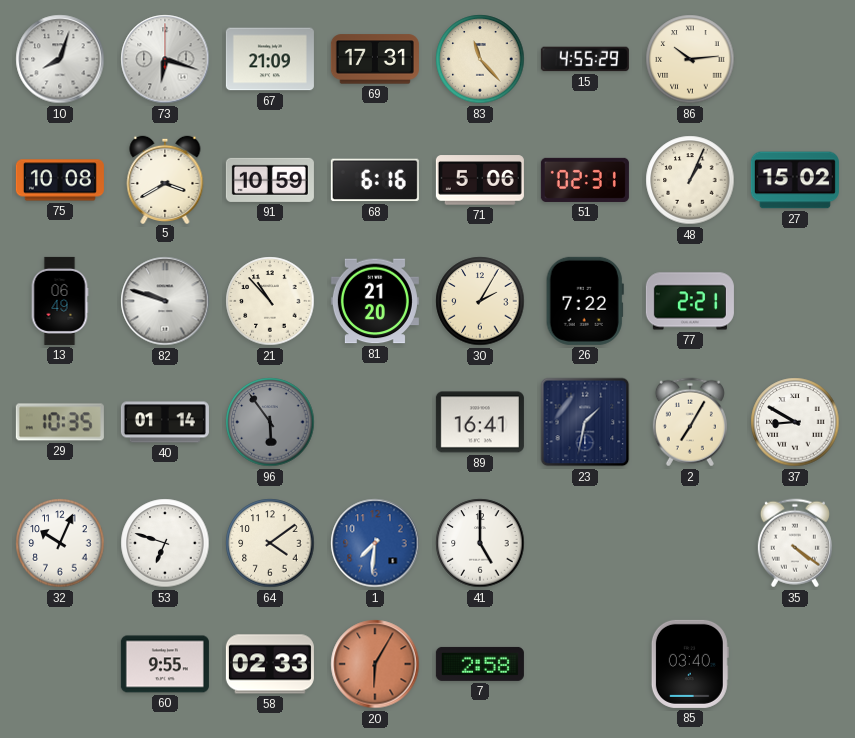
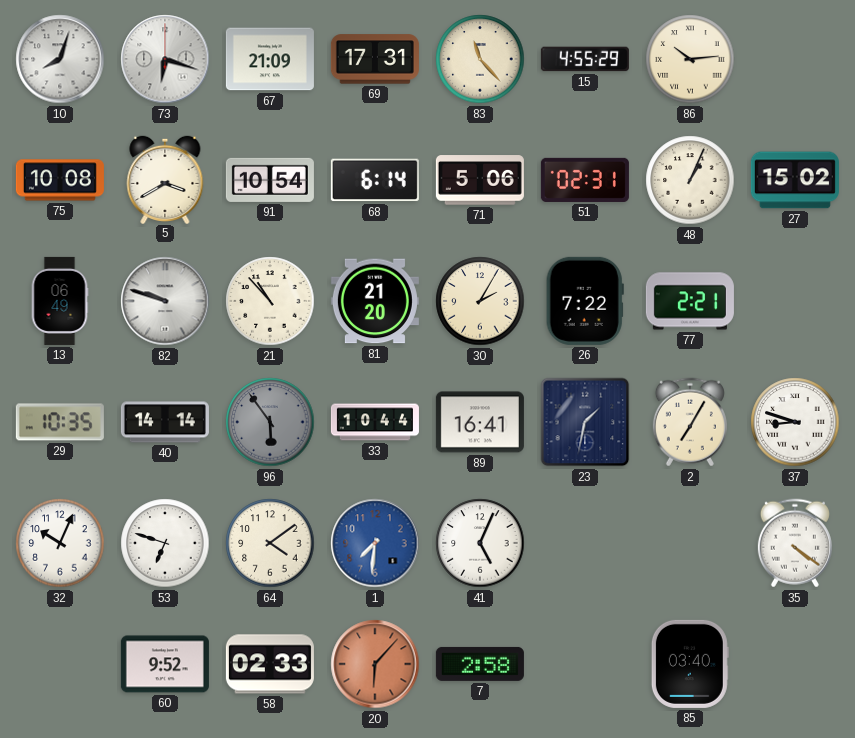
91: 10:59 -> 10:54 (270, 180)
68: 6:16 -> 6:14 (375, 180)
40: 01:14 -> 14:14 (165, 422)
33: none -> 10:44 (375, 422)
37: 8:50 -> 8:48 (795, 422)
41: 5:00 -> 5:04 (480, 543)
60: 9:55 -> 9:52 (165, 664)
20: 6:05 -> 6:07 (375, 664)
